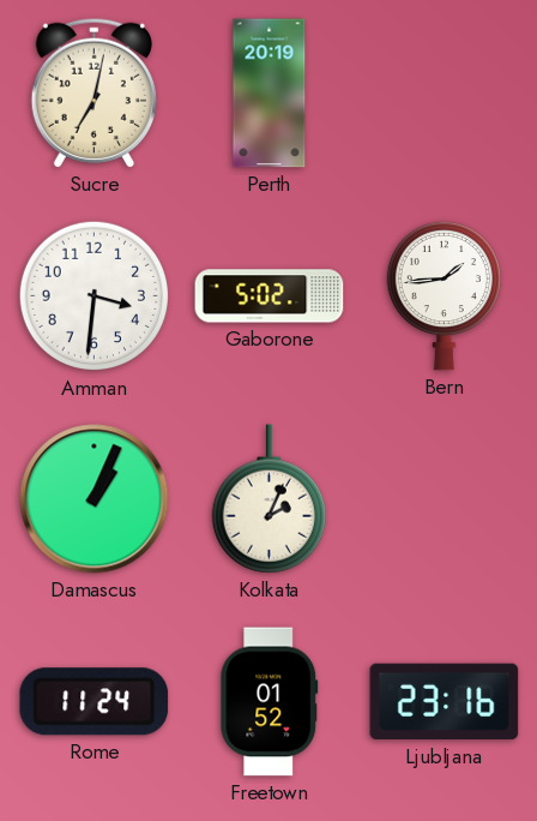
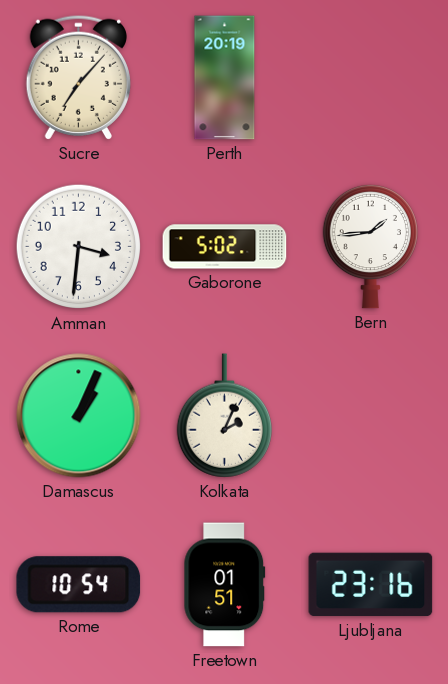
Sucre: 7:02 -> 7:07 (78, 77)
Rome: 11:24 -> 10:54 (79, 585)
Freetown: 01:52 -> 01:51 (225, 585)
